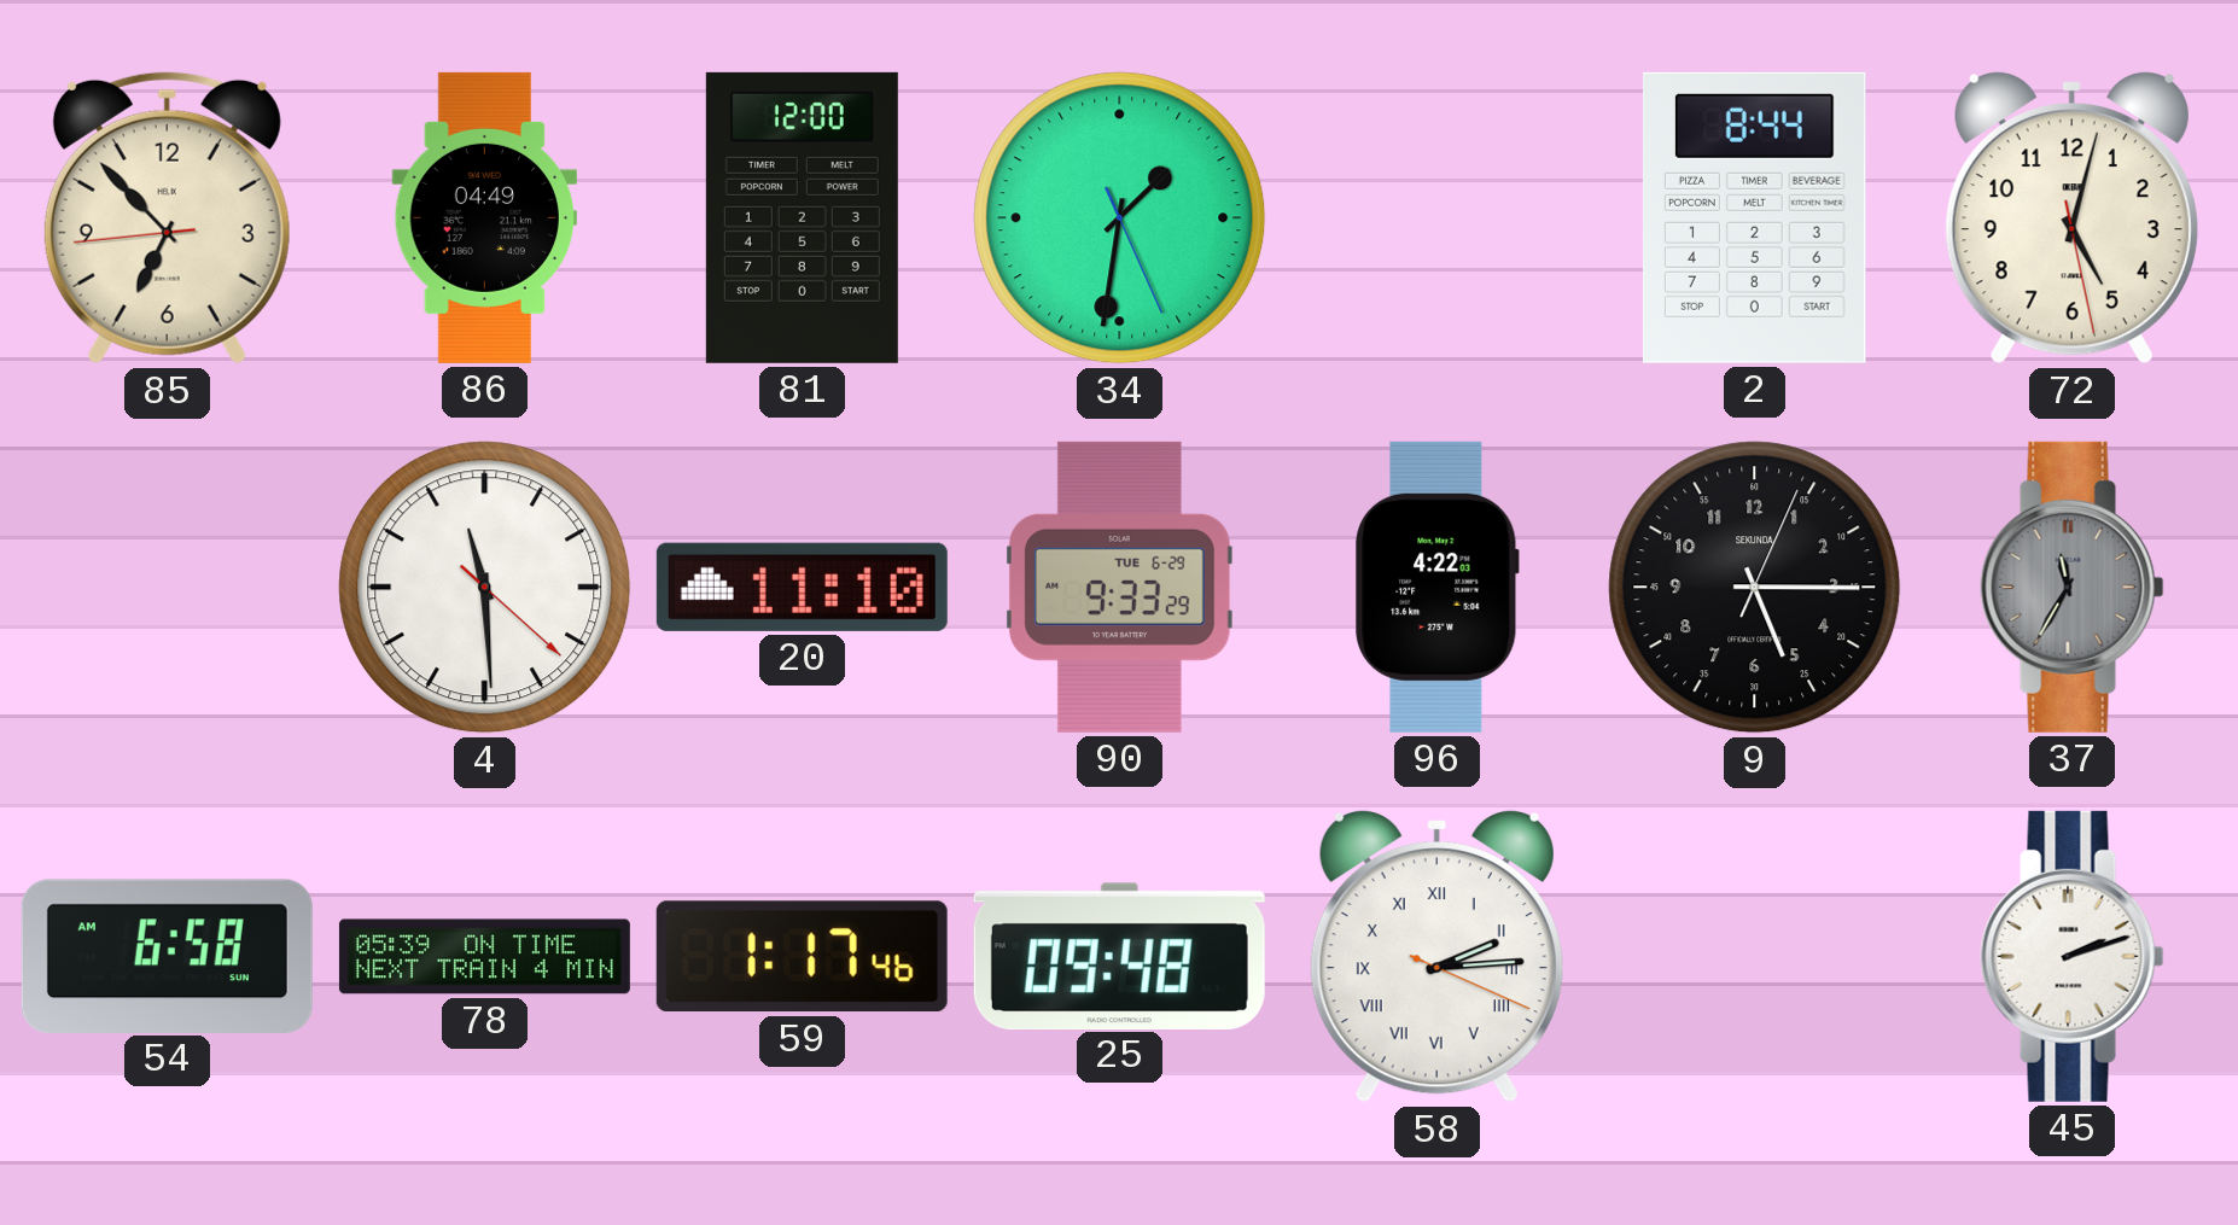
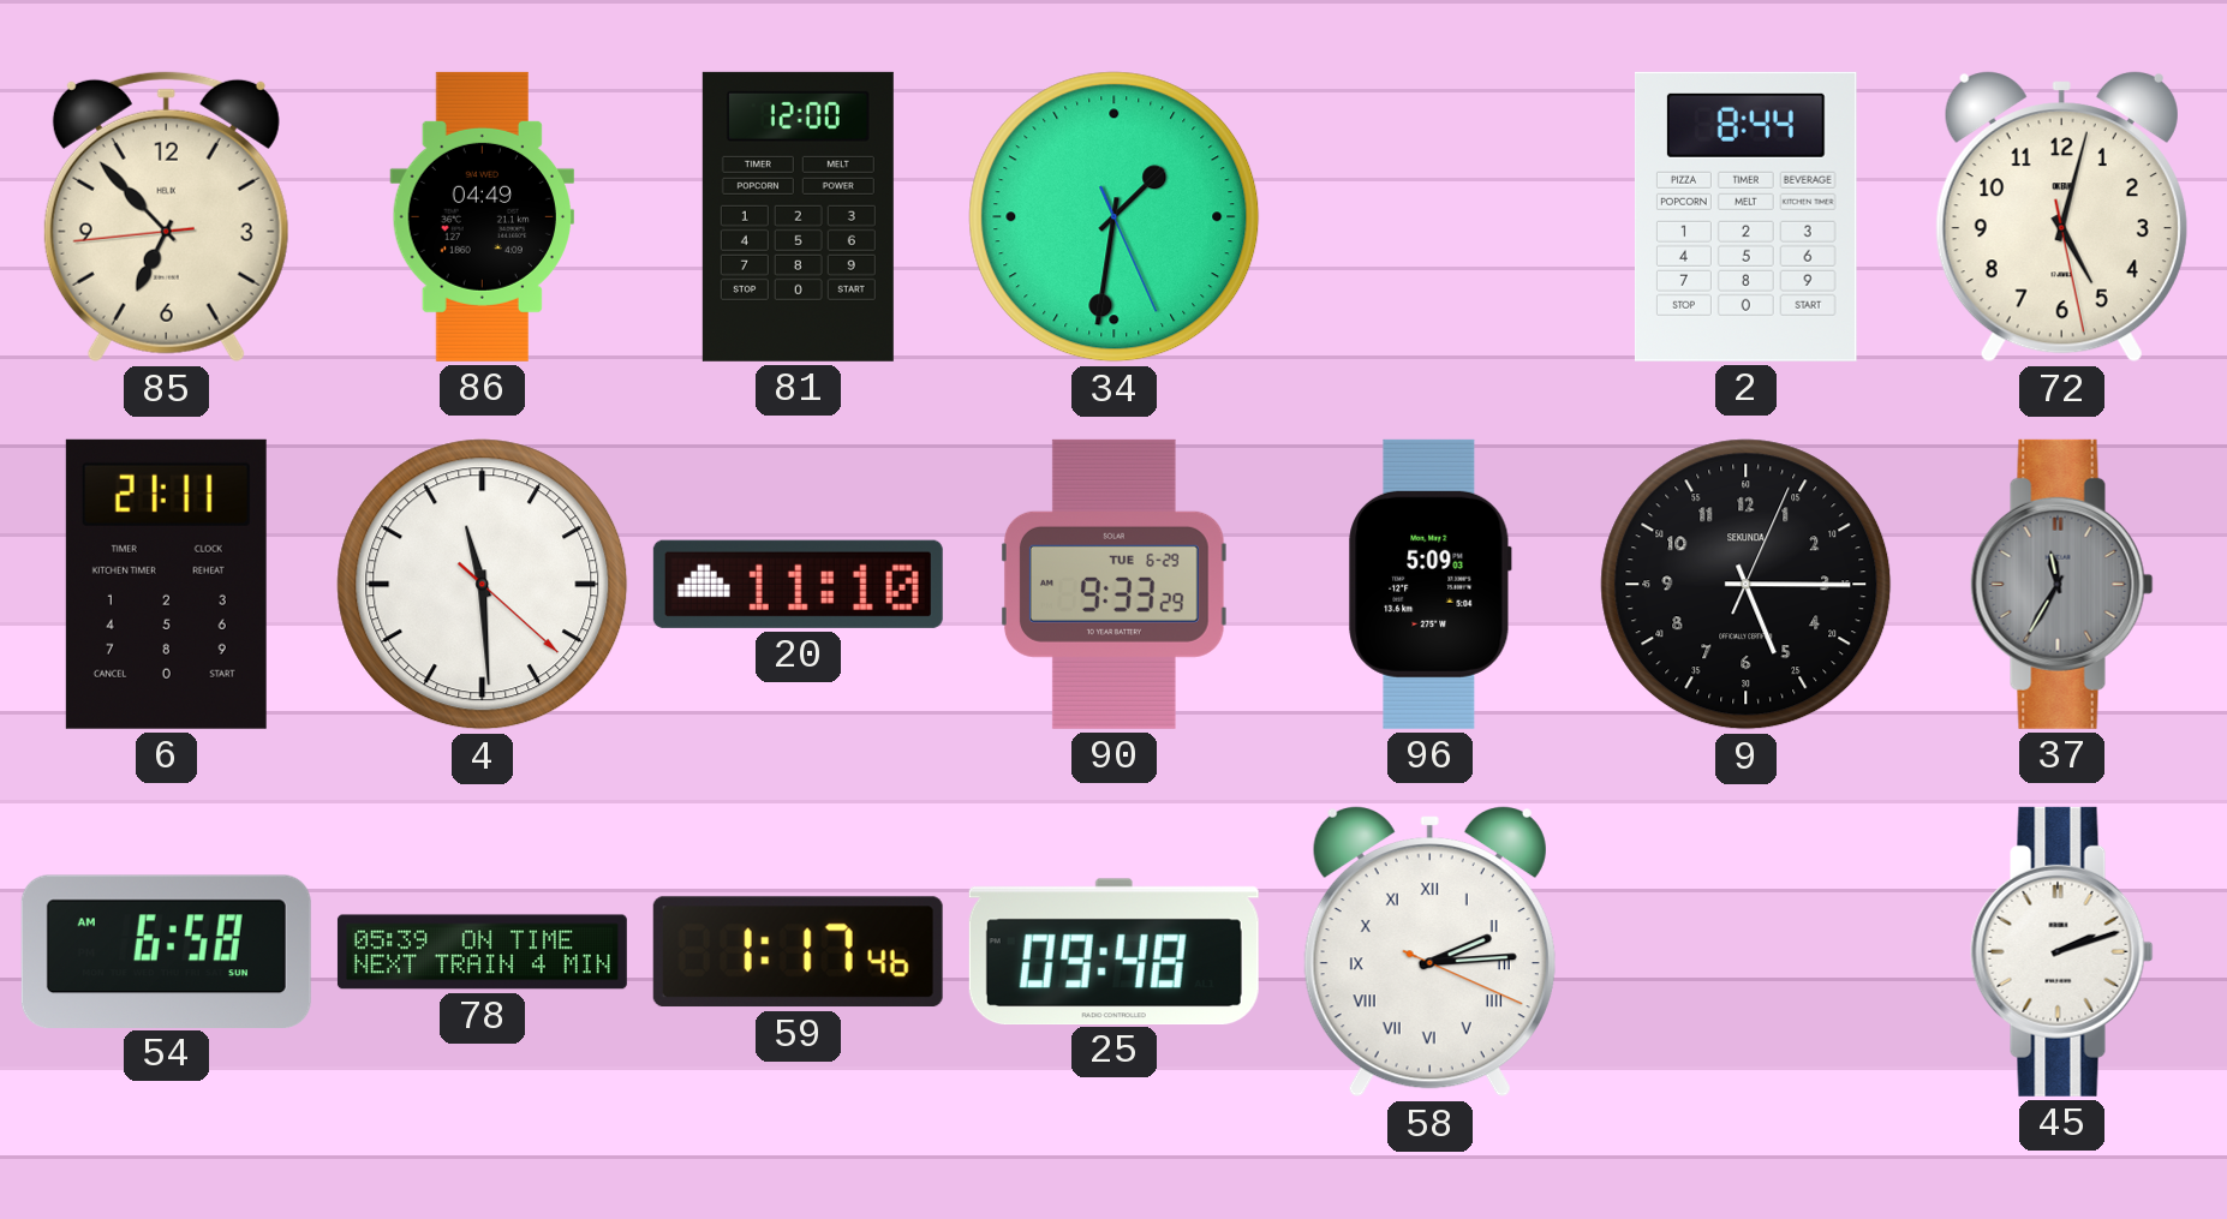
6: none -> 21:11 (166, 584)
96: 4:22 -> 5:09 (1431, 584)
